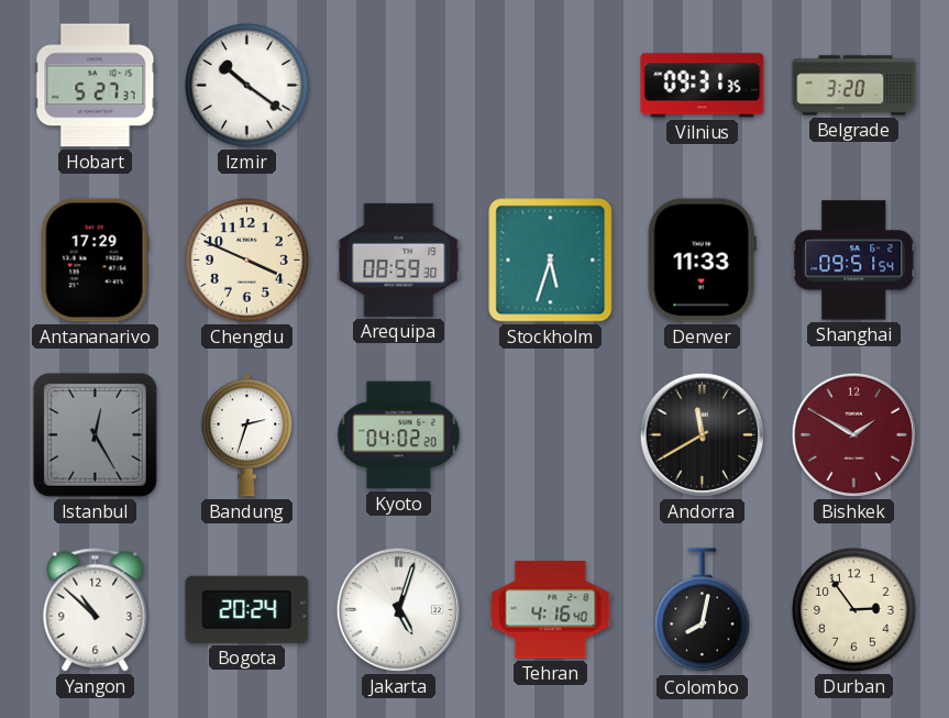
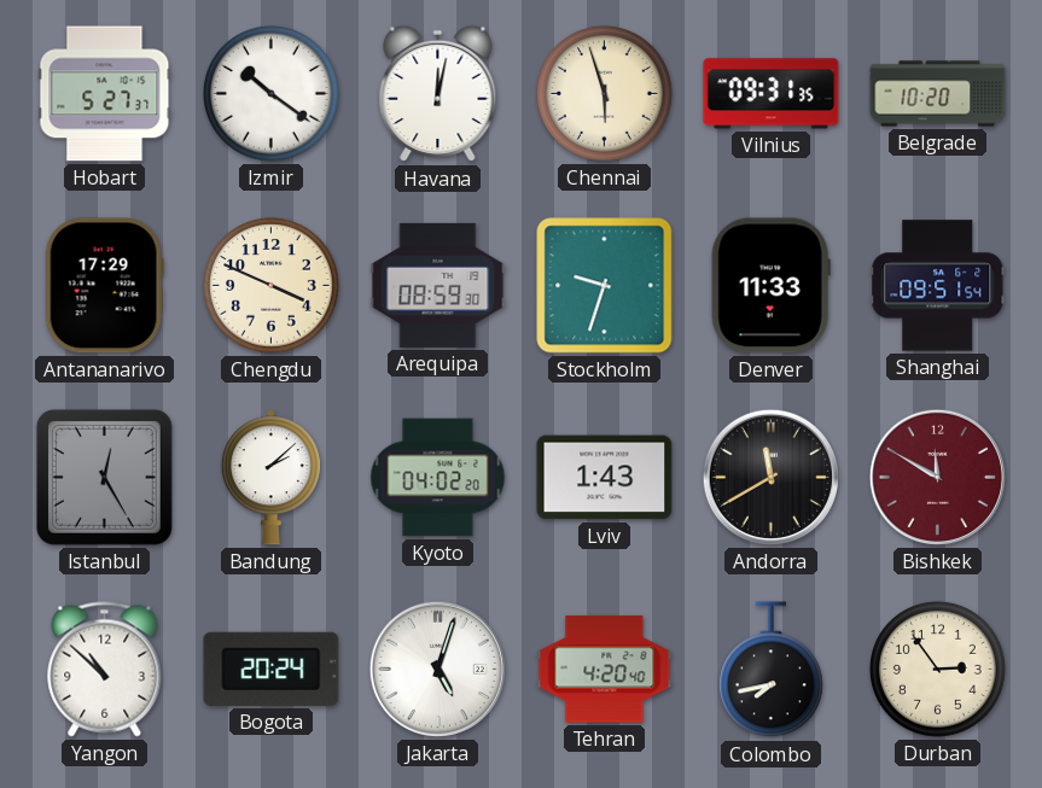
Havana: none -> 12:02 (438, 94)
Chennai: none -> 5:57 (605, 94)
Belgrade: 3:20 -> 10:20 (938, 94)
Stockholm: 5:33 -> 9:33 (605, 286)
Bandung: 2:33 -> 2:08 (270, 478)
Lviv: none -> 1:43 (605, 478)
Bishkek: 1:50 -> 11:50 (937, 477)
Tehran: 4:16 -> 4:20 (605, 670)
Colombo: 8:02 -> 7:43 (772, 670)
